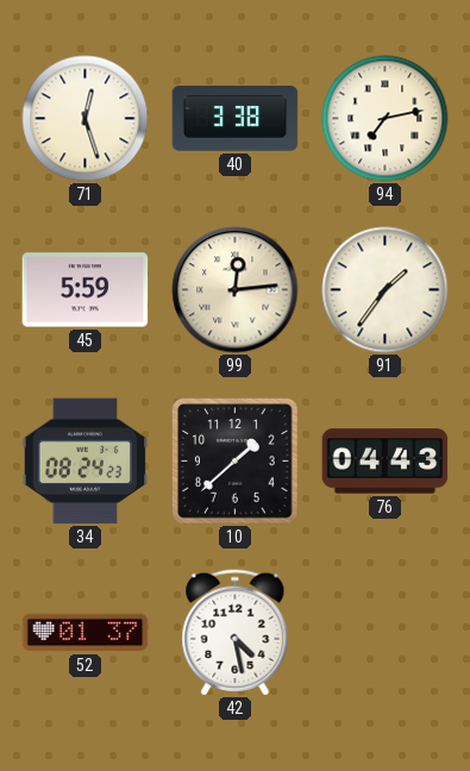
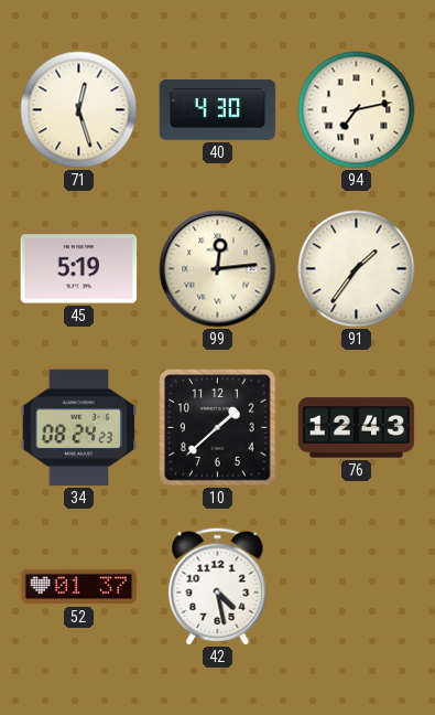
40: 3:38 -> 4:30 (218, 110)
45: 5:59 -> 5:19 (79, 269)
76: 04:43 -> 12:43 (357, 428)
